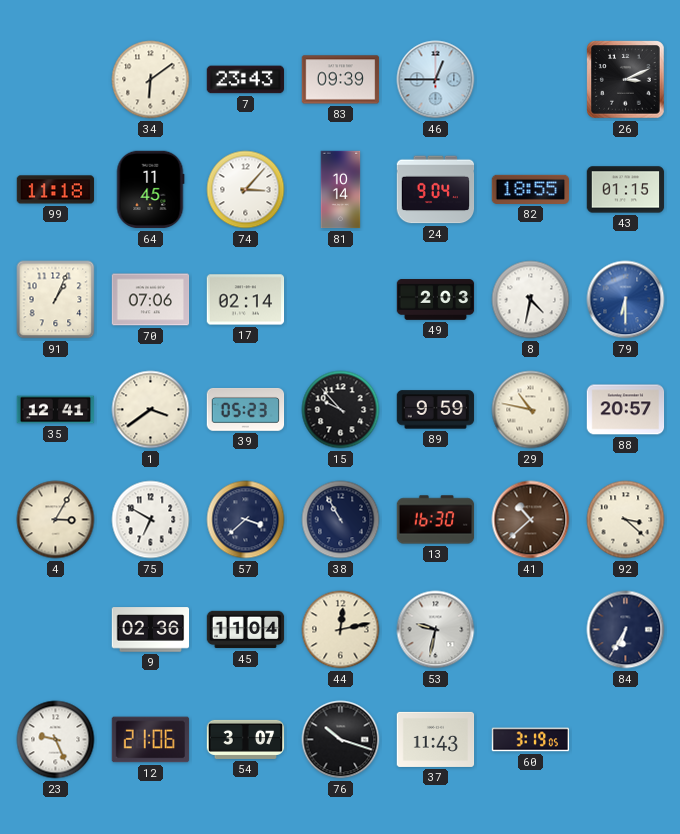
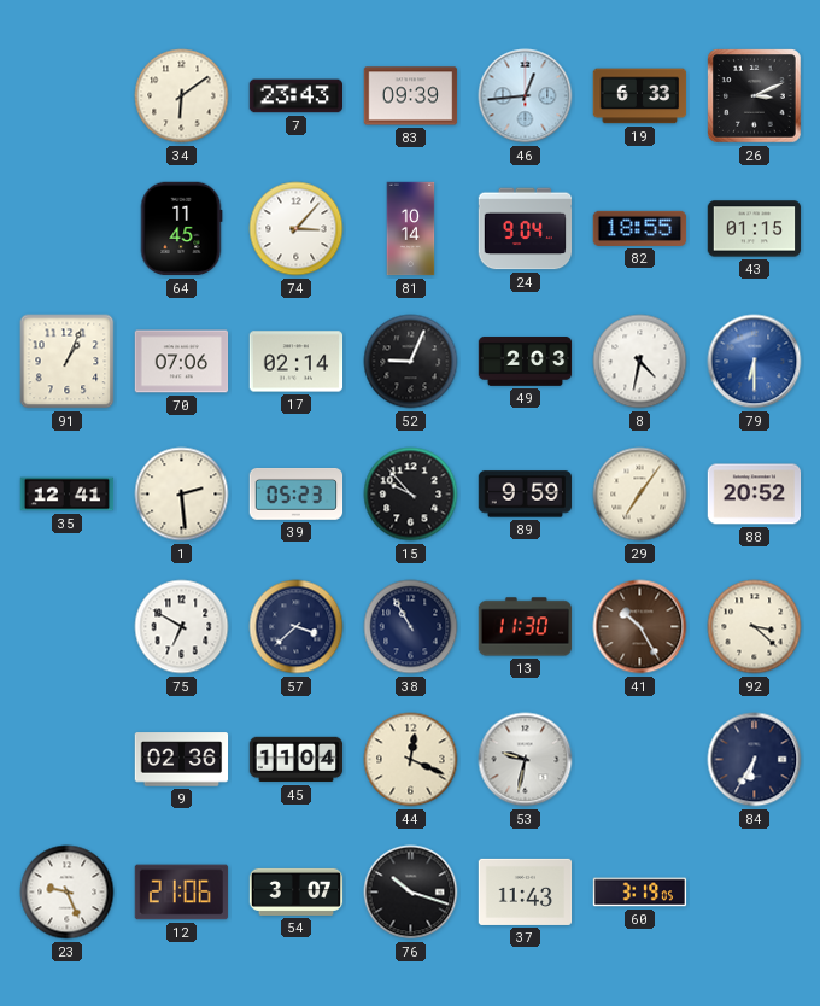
46: 12:45 -> 12:44 (526, 96)
19: none -> 6:33 (640, 96)
99: 11:18 -> none (56, 190)
52: none -> 9:04 (411, 362)
1: 3:39 -> 2:29 (182, 495)
29: 10:47 -> 7:06 (640, 495)
88: 20:57 -> 20:52 (755, 495)
4: 3:05 -> none (56, 520)
13: 16:30 -> 11:30 (526, 627)
41: 10:38 -> 10:25 (640, 627)
44: 12:13 -> 12:19 (411, 760)
